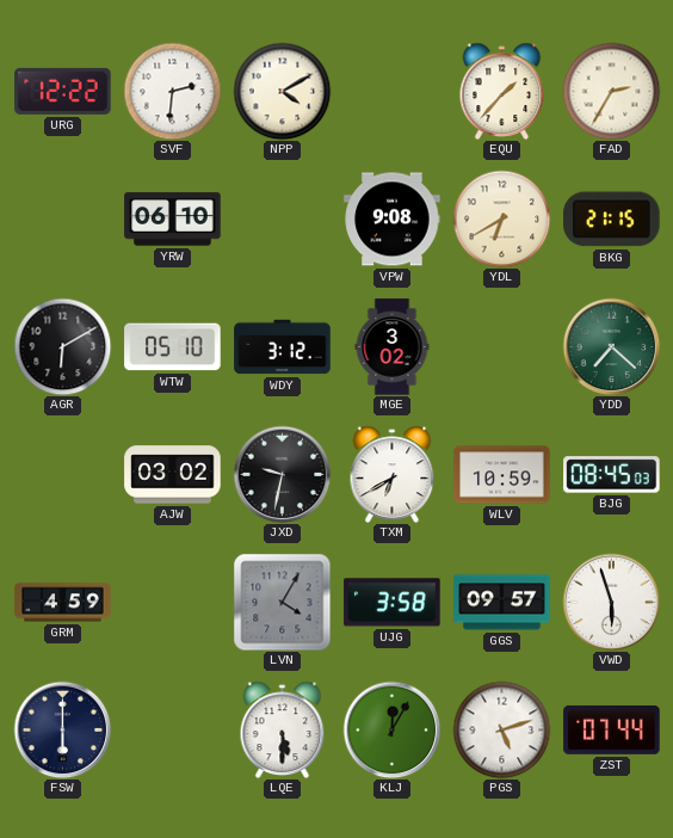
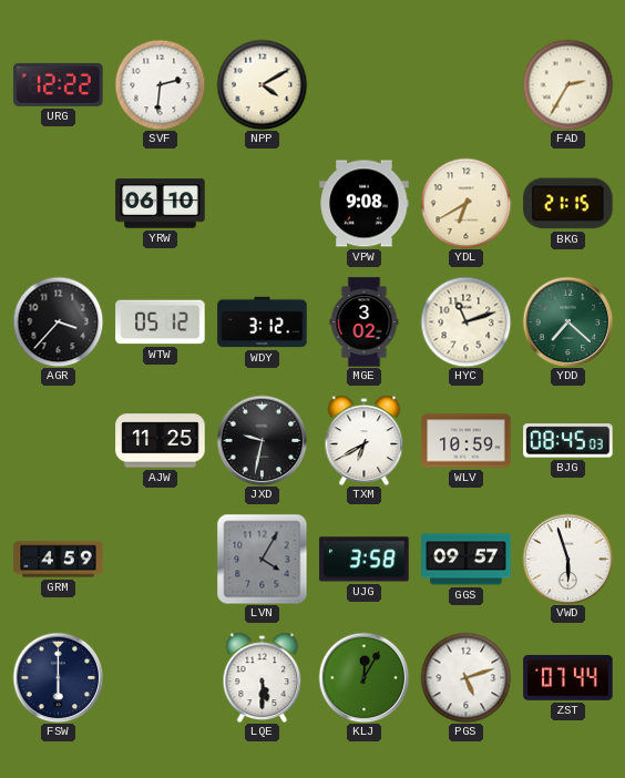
EQU: 1:37 -> none (502, 91)
AGR: 6:10 -> 3:37 (58, 321)
WTW: 05:10 -> 05:12 (161, 323)
HYC: none -> 11:12 (465, 321)
AJW: 03:02 -> 11:25 (161, 441)
